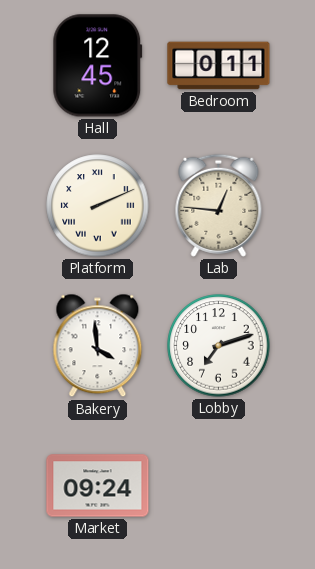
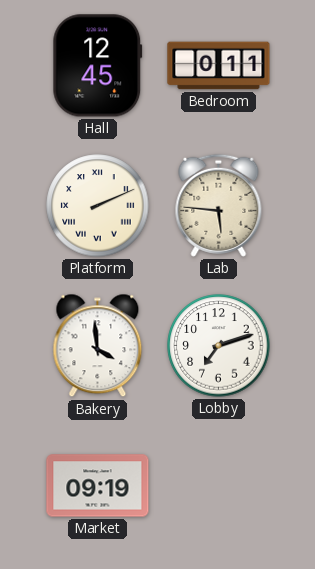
Lab: 12:46 -> 5:46 (219, 205)
Market: 09:24 -> 09:19 (98, 486)
